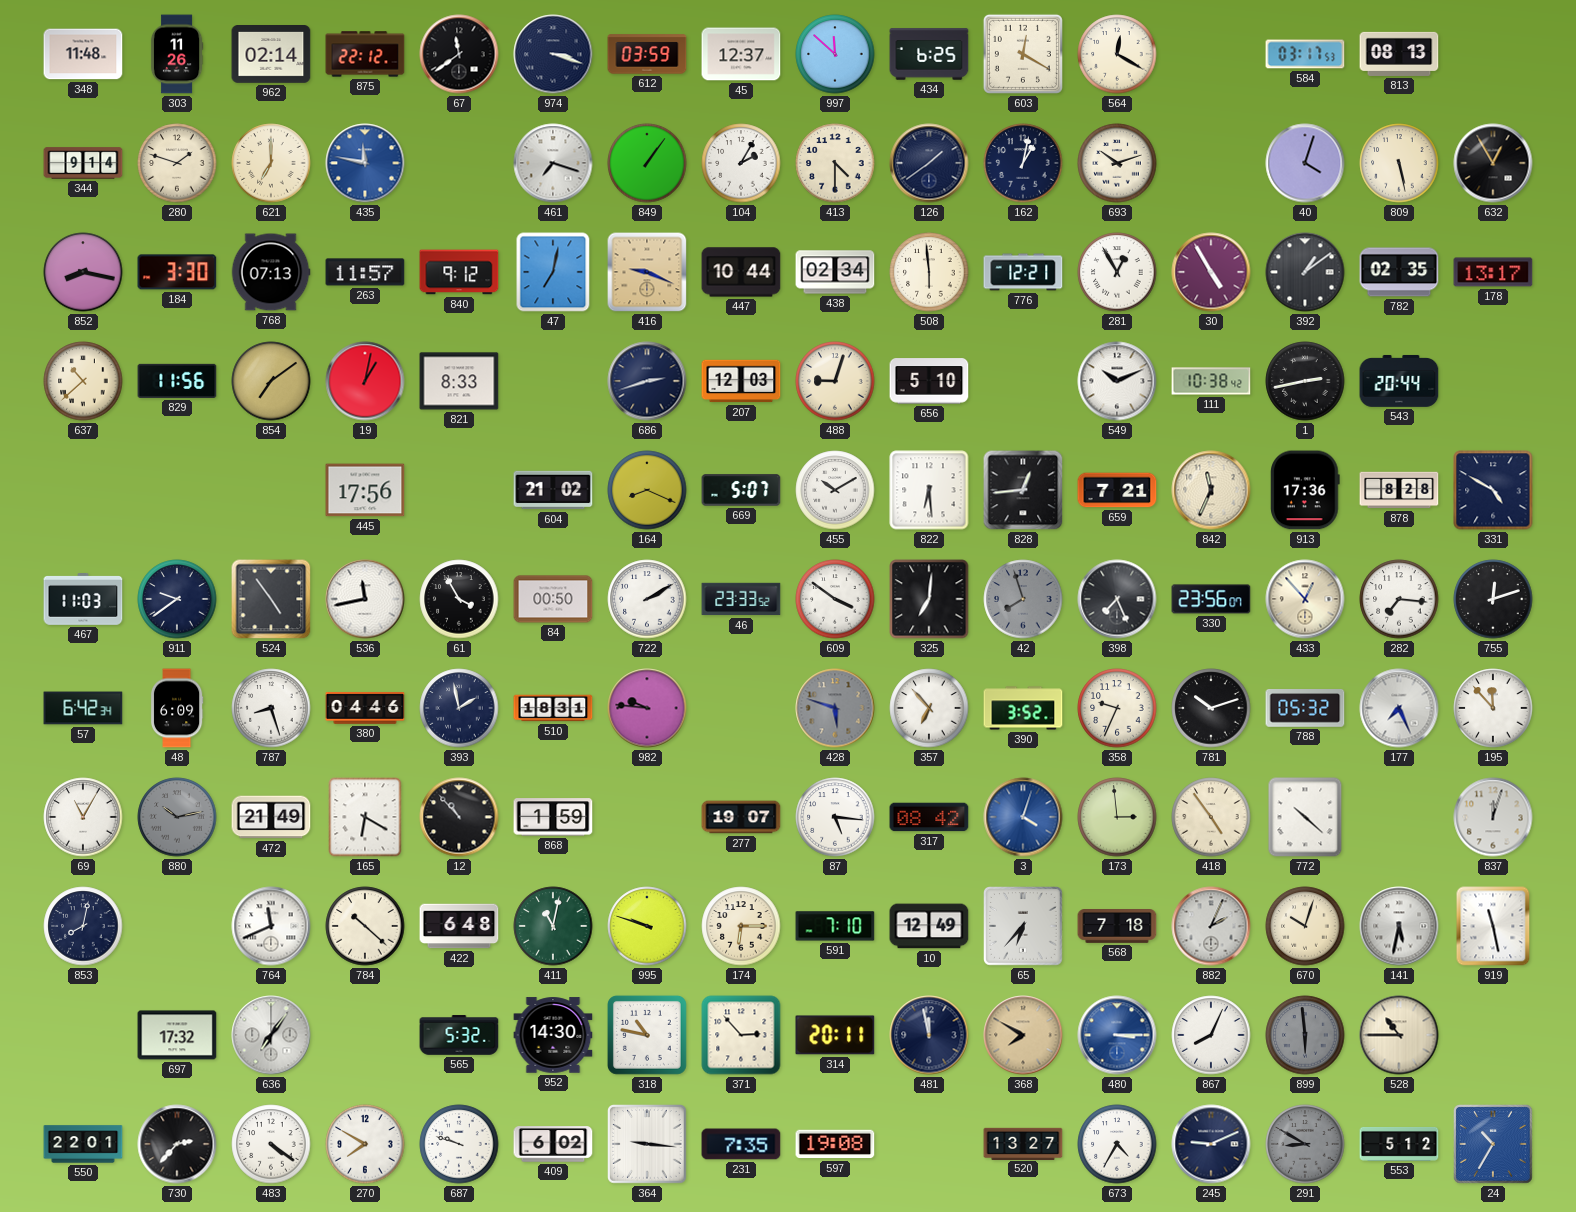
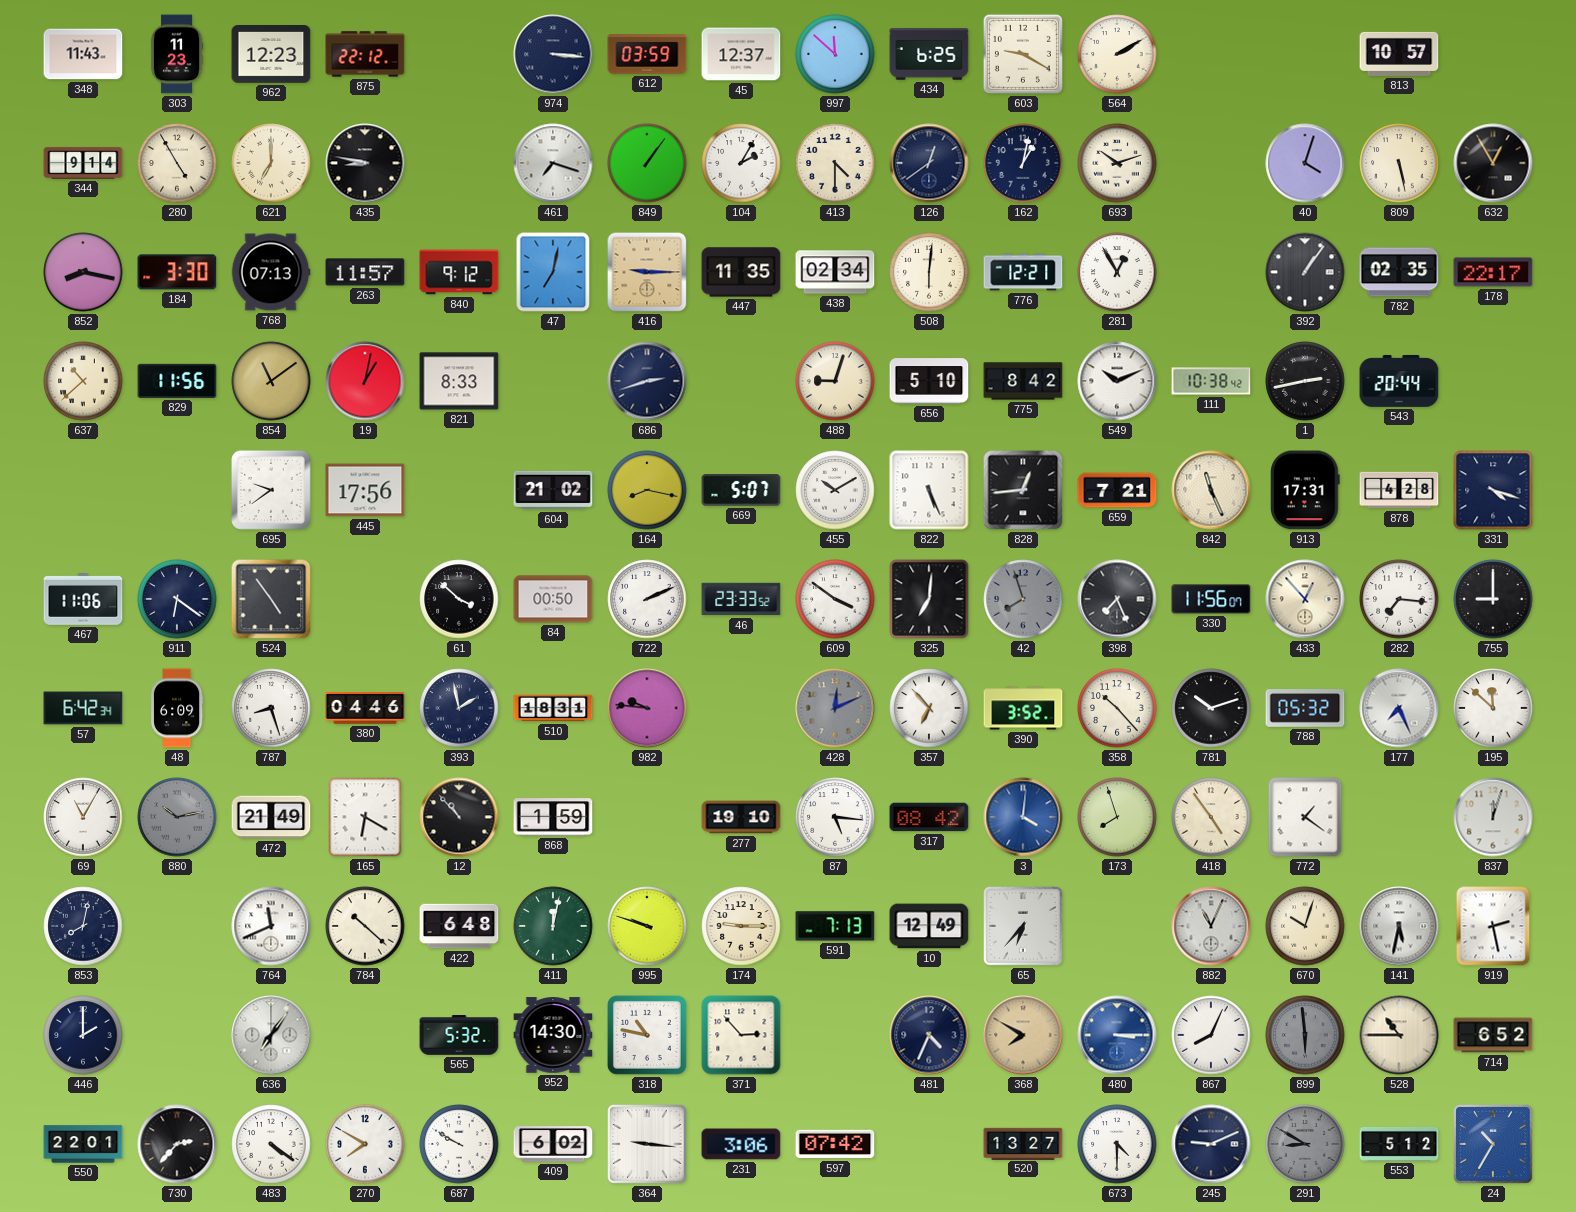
348: 11:48 -> 11:43 (83, 54)
303: 11:26 -> 11:23 (177, 54)
962: 02:14 -> 12:23 (271, 55)
67: 11:39 -> none (459, 54)
974: 3:18 -> 3:16 (553, 54)
603: 12:20 -> 9:20 (1023, 54)
564: 12:20 -> 2:10 (1117, 54)
584: 03:17 -> none (1305, 54)
813: 08:13 -> 10:57 (1399, 54)
280: 1:48 -> 4:55 (177, 163)
435: 11:47 -> 8:47 (365, 163)
435 dial: blue -> black (365, 163)
126: 1:39 -> 12:39 (929, 163)
416: 9:19 -> 9:15 (647, 272)
447: 10:44 -> 11:35 (741, 272)
508: 5:59 -> 6:01 (929, 272)
30: 4:55 -> none (1211, 272)
392: 1:09 -> 1:06 (1305, 272)
178: 13:17 -> 22:17 (1493, 272)
854: 7:09 -> 11:09 (271, 381)
207: 12:03 -> none (741, 381)
775: none -> 8:42 (1023, 381)
695: none -> 9:39 (271, 490)
164: 8:19 -> 8:17 (647, 490)
822: 6:29 -> 5:26 (929, 490)
842: 11:34 -> 11:26 (1211, 490)
913: 17:36 -> 17:31 (1305, 490)
878: 8:28 -> 4:28 (1399, 490)
331: 4:50 -> 4:18 (1493, 490)
467: 11:03 -> 11:06 (83, 600)
911: 9:39 -> 6:21 (177, 599)
536: 11:43 -> none (365, 599)
61: 3:55 -> 3:52 (459, 599)
722: 2:10 -> 2:11 (647, 599)
330: 23:56 -> 11:56 (1211, 599)
755: 12:12 -> 9:00 (1493, 599)
428: 5:48 -> 12:11 (835, 708)
358: 9:34 -> 10:23 (1117, 708)
195: 11:53 -> 11:52 (1493, 708)
277: 19:07 -> 19:10 (741, 817)
3: 4:03 -> 4:01 (1023, 817)
173: 2:59 -> 7:57 (1117, 817)
772: 10:22 -> 1:21 (1305, 817)
411: 11:02 -> 12:02 (553, 926)
174: 6:15 -> 9:15 (741, 926)
591: 7:10 -> 7:13 (835, 926)
568: 7:18 -> none (1117, 927)
882: 2:04 -> 11:04 (1211, 926)
919: 11:28 -> 2:28 (1493, 926)
446: none -> 2:00 (83, 1035)
697: 17:32 -> none (177, 1035)
314: 20:11 -> none (835, 1035)
481: 11:58 -> 4:34 (929, 1035)
714: none -> 6:52 (1493, 1035)
687: 9:48 -> 9:50 (459, 1144)
231: 7:35 -> 3:06 (741, 1144)
597: 19:08 -> 07:42 (835, 1144)
673: 4:35 -> 4:30 (1117, 1144)
